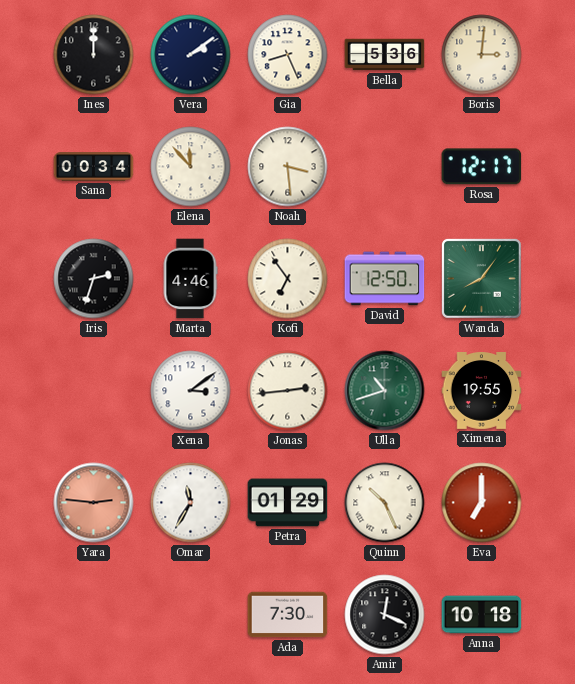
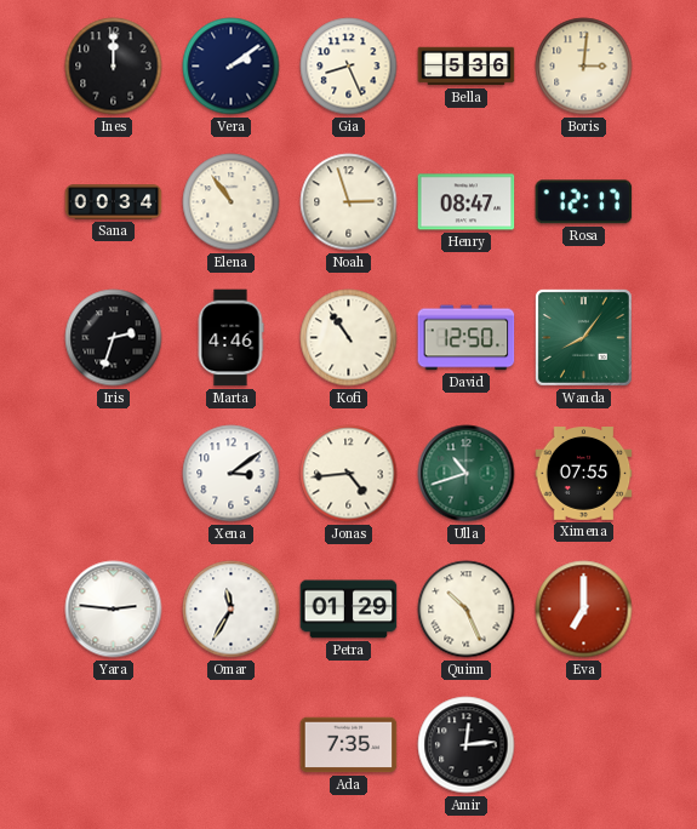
Elena: 11:53 -> 10:54 (232, 202)
Noah: 3:29 -> 2:57 (349, 202)
Henry: none -> 08:47 (467, 202)
Kofi: 6:54 -> 10:54 (349, 338)
Jonas: 2:44 -> 4:44 (349, 474)
Ximena: 19:55 -> 07:55 (584, 474)
Yara dial: salmon -> white (114, 610)
Ada: 7:30 -> 7:35 (349, 745)
Amir: 12:19 -> 12:14 (467, 745)
Anna: 10:18 -> none (482, 615)
